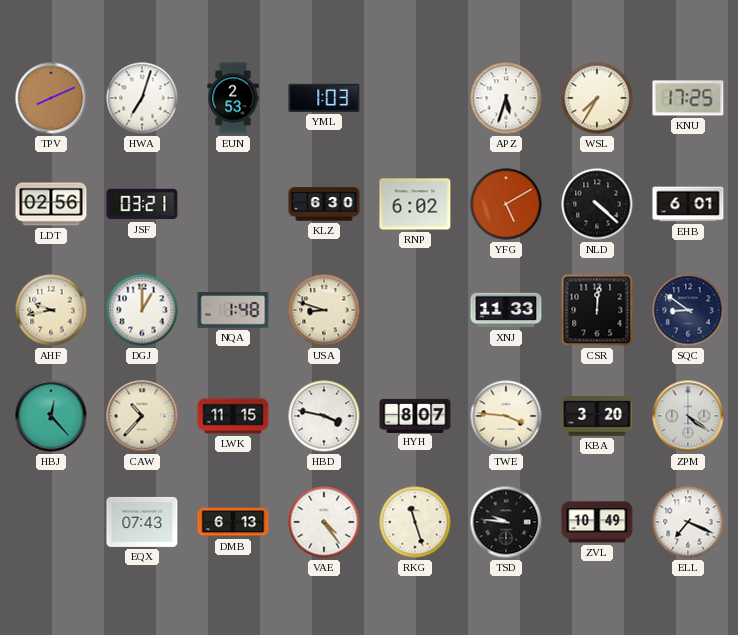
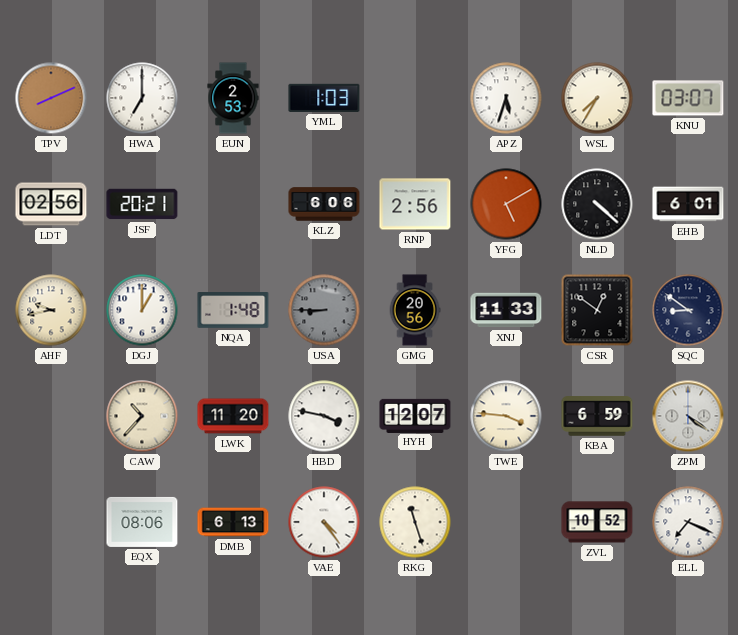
HWA: 7:03 -> 7:00 (142, 98)
KNU: 17:25 -> 03:07 (688, 98)
JSF: 03:21 -> 20:21 (142, 204)
KLZ: 6:30 -> 6:06 (324, 204)
RNP: 6:02 -> 2:56 (415, 204)
USA: 8:48 -> 8:45 (324, 310)
USA dial: cream -> grey (324, 310)
GMG: none -> 20:56 (415, 310)
CSR: 12:01 -> 12:51 (597, 310)
HBJ: 12:23 -> none (51, 416)
LWK: 11:15 -> 11:20 (233, 416)
HYH: 8:07 -> 12:07 (415, 415)
KBA: 3:20 -> 6:59 (597, 416)
EQX: 07:43 -> 08:06 (142, 522)
TSD: 9:46 -> none (506, 522)
ZVL: 10:49 -> 10:52 (597, 522)
